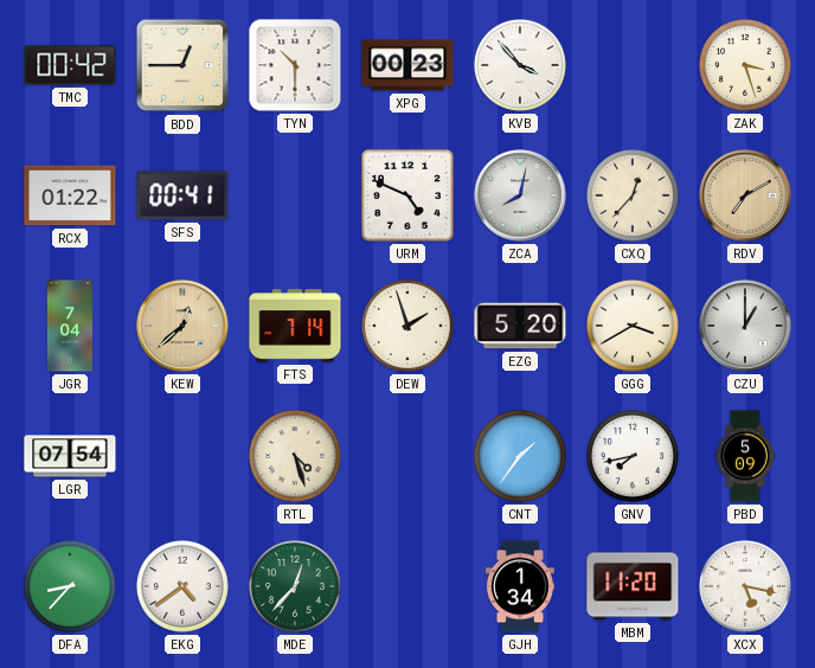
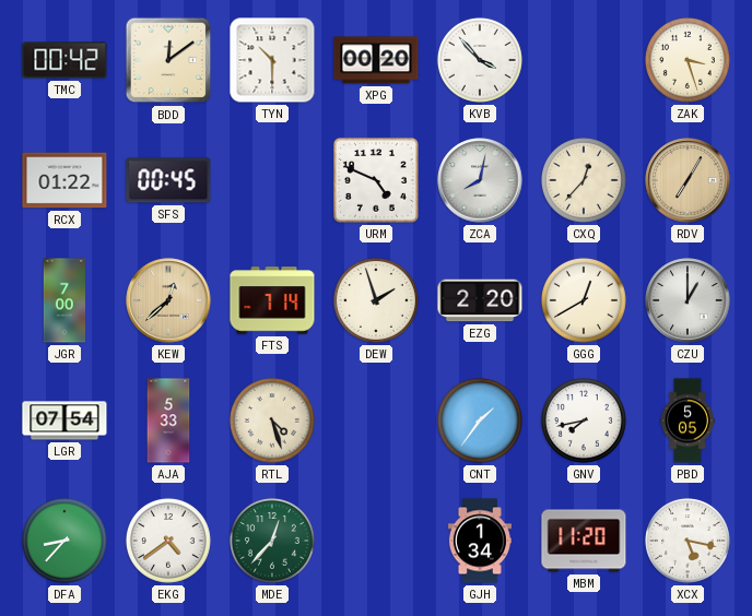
BDD: 12:45 -> 12:09 (168, 60)
XPG: 00:23 -> 00:20 (376, 60)
SFS: 00:41 -> 00:45 (168, 180)
RDV: 7:10 -> 7:05 (688, 180)
JGR: 7:04 -> 7:00 (64, 300)
EZG: 5:20 -> 2:20 (480, 300)
GGG: 3:40 -> 12:40 (584, 300)
AJA: none -> 5:33 (168, 420)
PBD: 5:09 -> 5:05 (688, 420)
